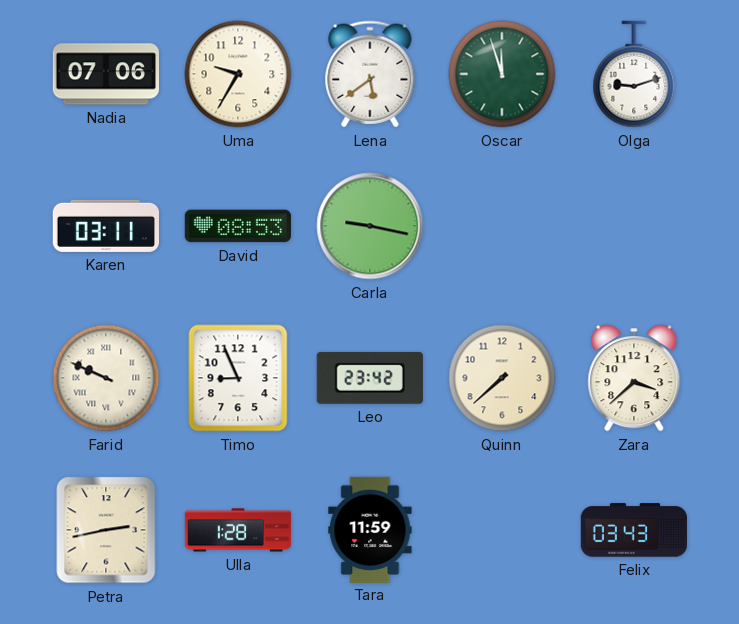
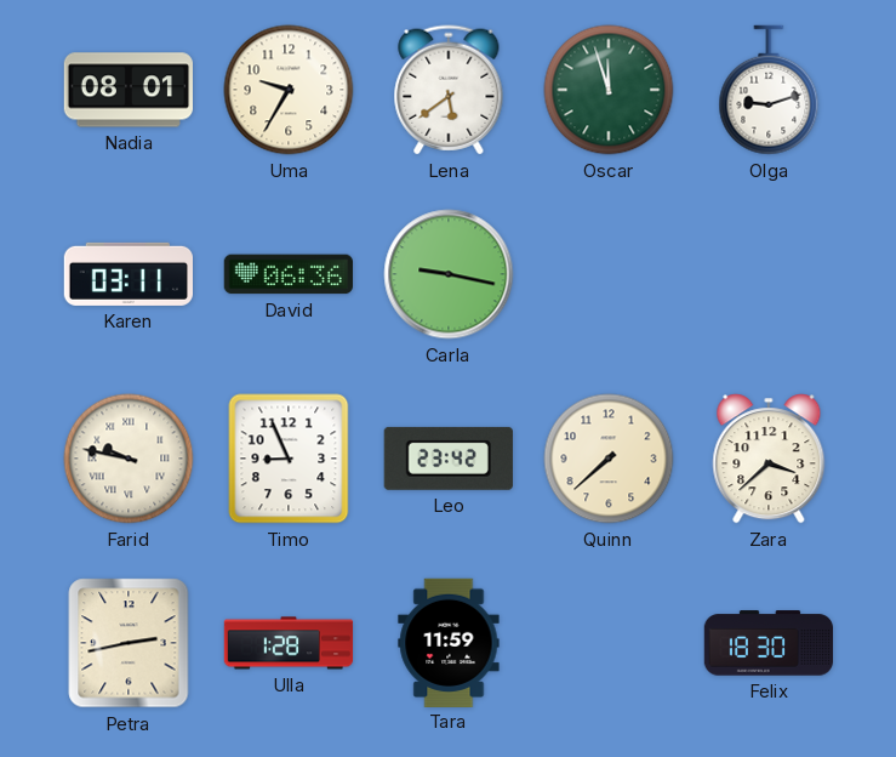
Nadia: 07:06 -> 08:01 (127, 90)
David: 08:53 -> 06:36 (289, 274)
Farid: 9:49 -> 9:47 (129, 459)
Felix: 03:43 -> 18:30 (767, 643)
